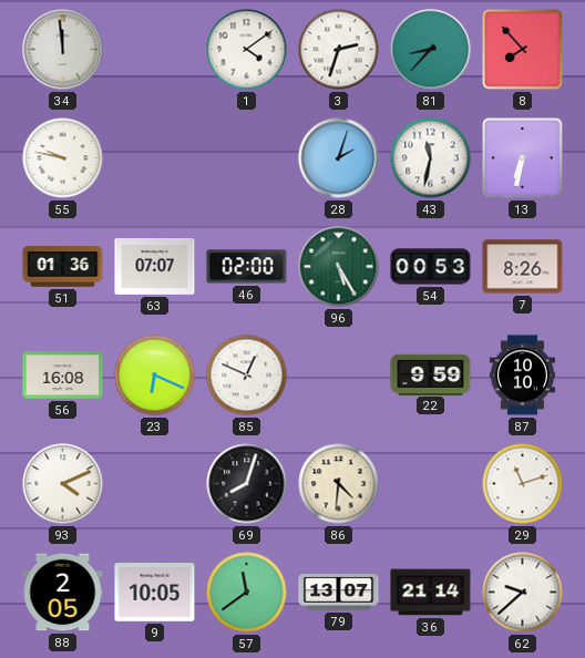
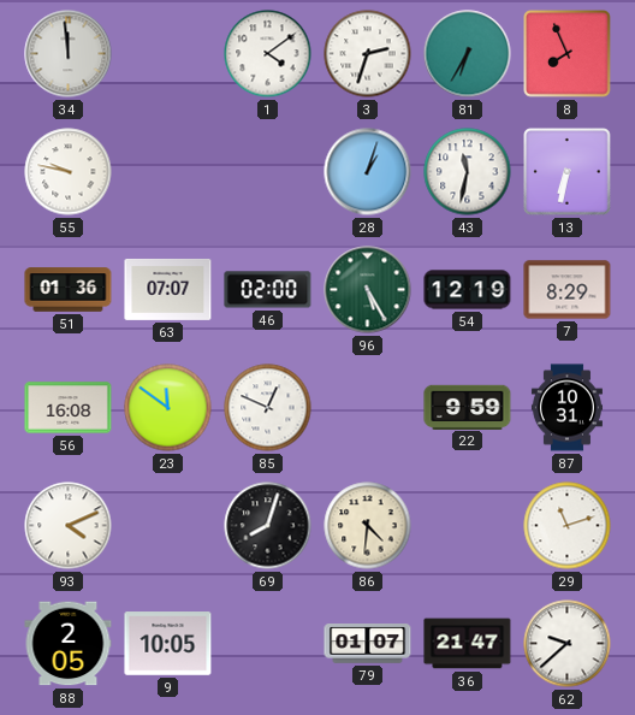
81: 8:37 -> 6:35 (468, 54)
8: 7:53 -> 7:56 (568, 54)
28: 2:03 -> 1:03 (368, 172)
54: 00:53 -> 12:19 (468, 290)
7: 8:26 -> 8:29 (568, 290)
23: 6:19 -> 11:51 (168, 408)
87: 10:10 -> 10:31 (566, 408)
57: 11:39 -> none (247, 593)
79: 13:07 -> 01:07 (368, 644)
36: 21:14 -> 21:47 (468, 644)
